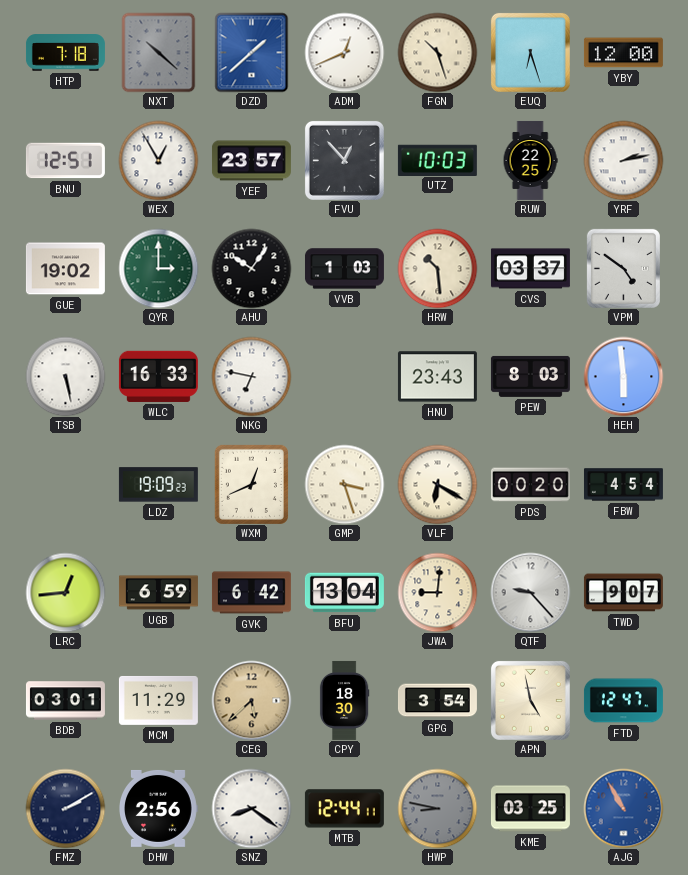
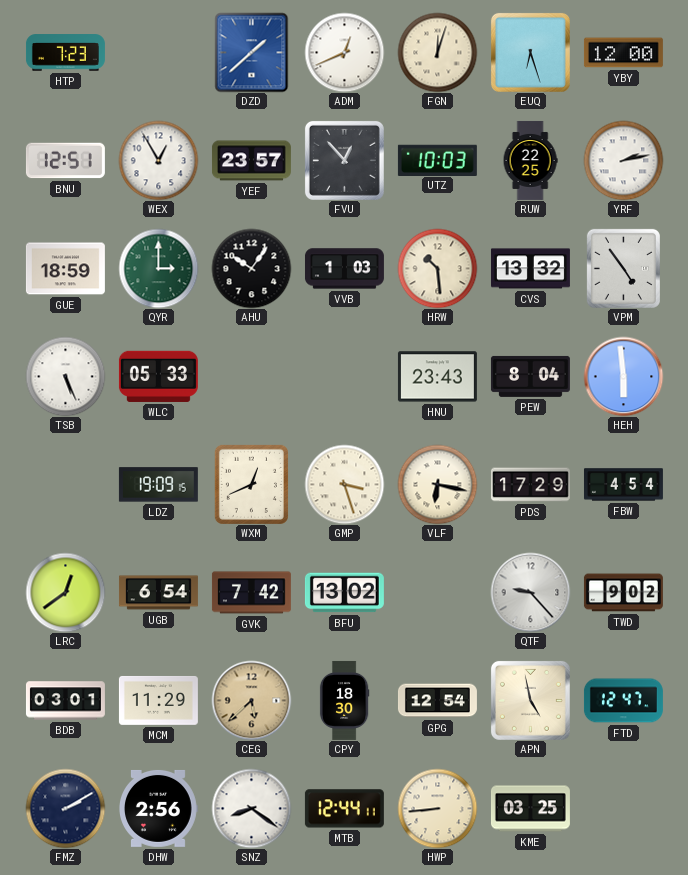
HTP: 7:18 -> 7:23 (65, 53)
NXT: 10:22 -> none (159, 52)
FGN: 10:27 -> 12:03 (437, 52)
GUE: 19:02 -> 18:59 (65, 269)
CVS: 03:37 -> 13:32 (530, 269)
VPM: 4:51 -> 4:54 (623, 268)
TSB: 5:28 -> 5:26 (65, 376)
WLC: 16:33 -> 05:33 (158, 376)
NKG: 6:47 -> none (251, 376)
PEW: 8:03 -> 8:04 (530, 376)
LDZ: 19:09:23 -> 19:09:15 (158, 485)
VLF: 6:20 -> 6:17 (437, 484)
PDS: 00:20 -> 17:29 (530, 485)
LRC: 12:44 -> 12:39 (65, 592)
UGB: 6:59 -> 6:54 (158, 593)
GVK: 6:42 -> 7:42 (251, 593)
BFU: 13:04 -> 13:02 (344, 593)
JWA: 9:01 -> none (437, 592)
TWD: 9:07 -> 9:02 (623, 593)
GPG: 3:54 -> 12:54 (437, 701)
HWP: 8:47 -> 8:44 (437, 808)
HWP dial: grey -> cream (437, 808)
AJG: 10:55 -> none (623, 808)
